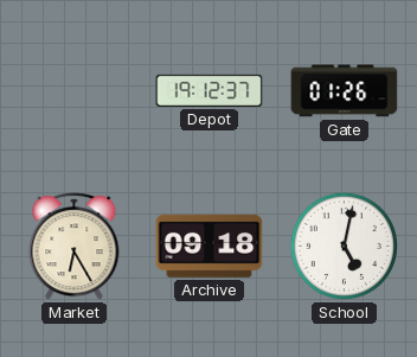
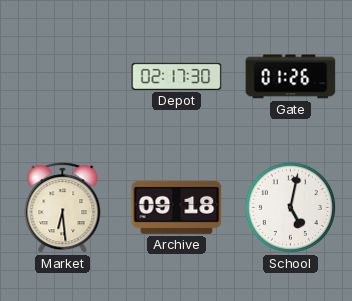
Depot: 19:12 -> 02:17 (177, 76)
Market: 6:25 -> 6:29 (63, 208)
